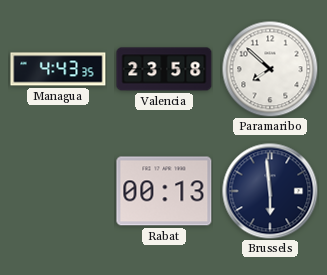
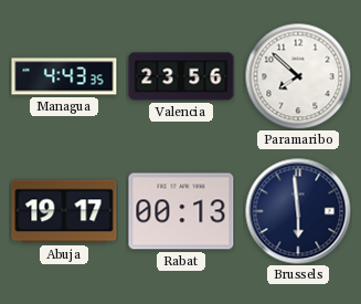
Valencia: 23:58 -> 23:56 (181, 76)
Abuja: none -> 19:17 (64, 211)
